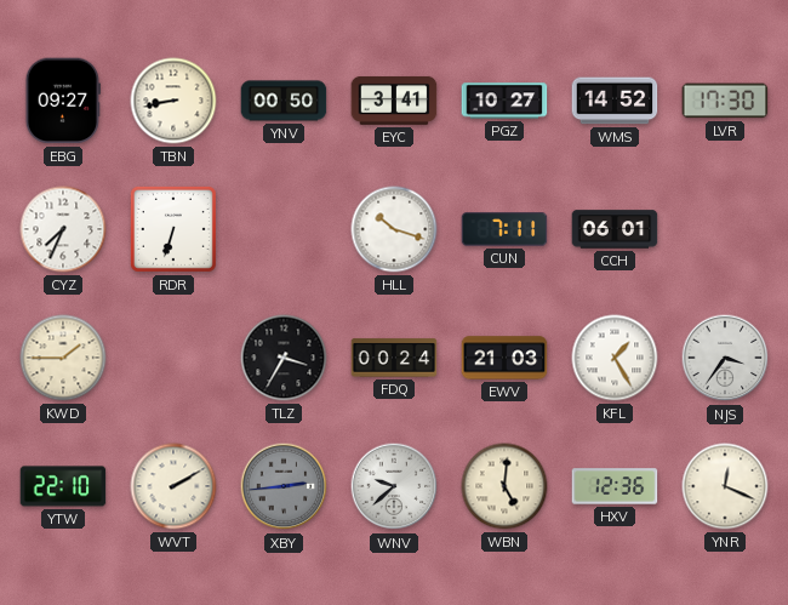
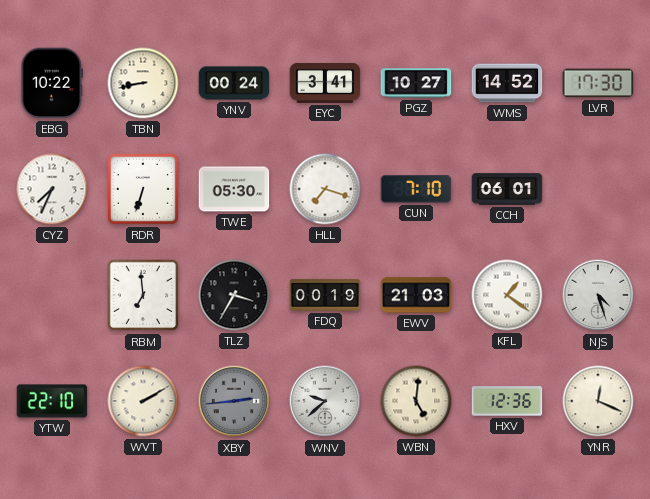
EBG: 09:27 -> 10:22 (51, 83)
YNV: 00:50 -> 00:24 (234, 83)
TWE: none -> 05:30 (234, 189)
HLL: 10:18 -> 7:18 (325, 189)
CUN: 7:11 -> 7:10 (416, 189)
KWD: 1:45 -> none (63, 358)
RBM: none -> 6:59 (143, 295)
FDQ: 00:24 -> 00:19 (325, 295)
KFL: 1:25 -> 1:21 (507, 295)
NJS: 3:36 -> 4:27 (598, 295)
